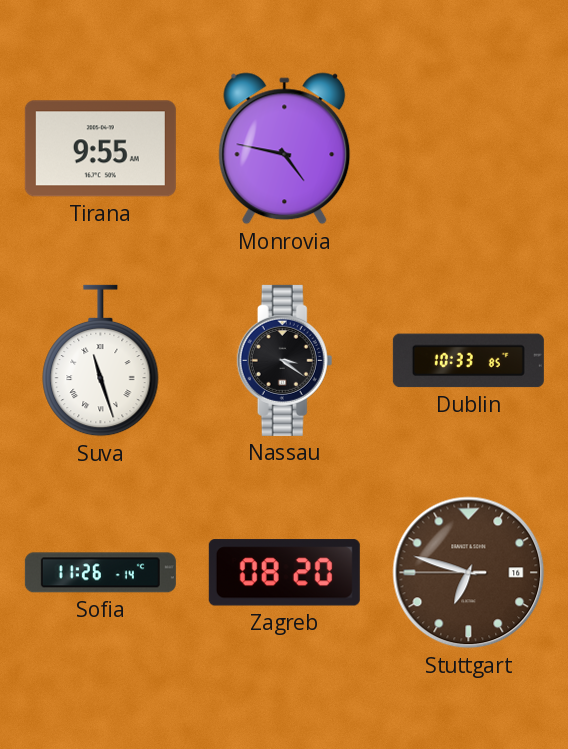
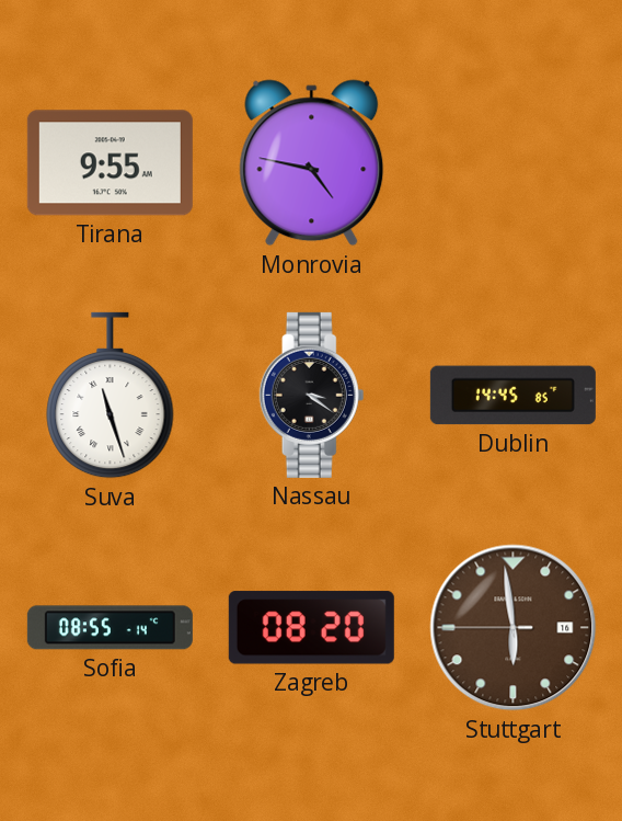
Dublin: 10:33 -> 14:45 (512, 396)
Sofia: 11:26 -> 08:55 (110, 628)
Stuttgart: 6:47 -> 5:58 (514, 628)
